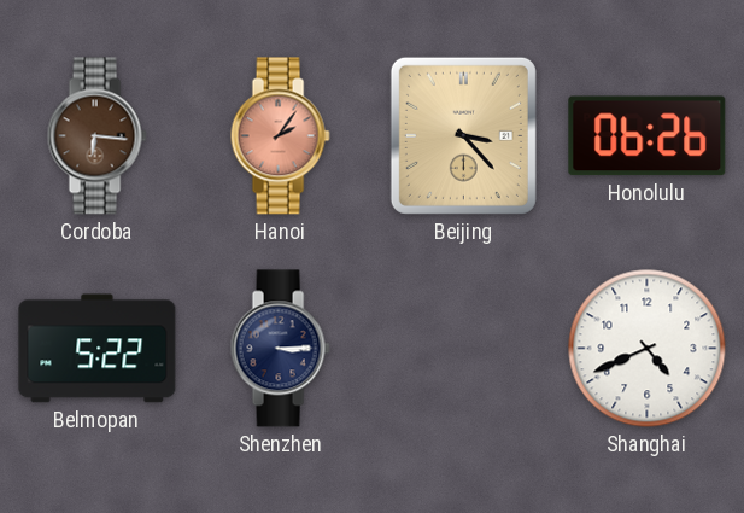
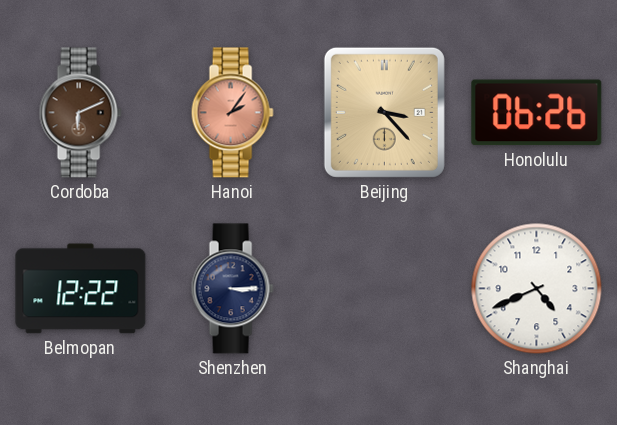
Cordoba: 6:16 -> 6:11 (80, 113)
Belmopan: 5:22 -> 12:22 (81, 289)
